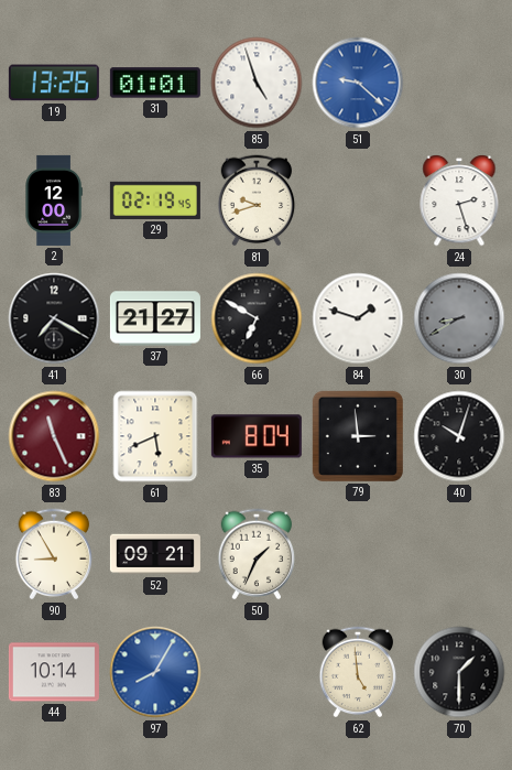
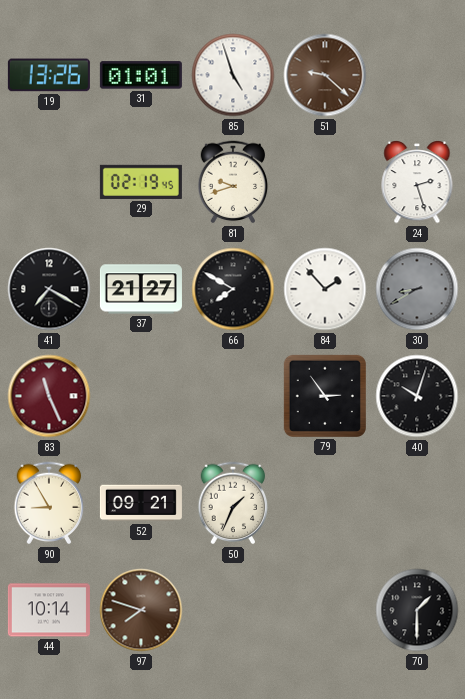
51 dial: blue -> brown (325, 75)
2: 12:00 -> none (54, 200)
66: 6:50 -> 7:50 (233, 289)
84: 1:48 -> 1:53 (325, 289)
61: 5:41 -> none (155, 436)
35: 8:04 -> none (257, 436)
79: 2:59 -> 2:54 (325, 396)
97: 8:05 -> 7:48 (141, 610)
97 dial: blue -> brown (141, 610)
62: 4:59 -> none (358, 672)
